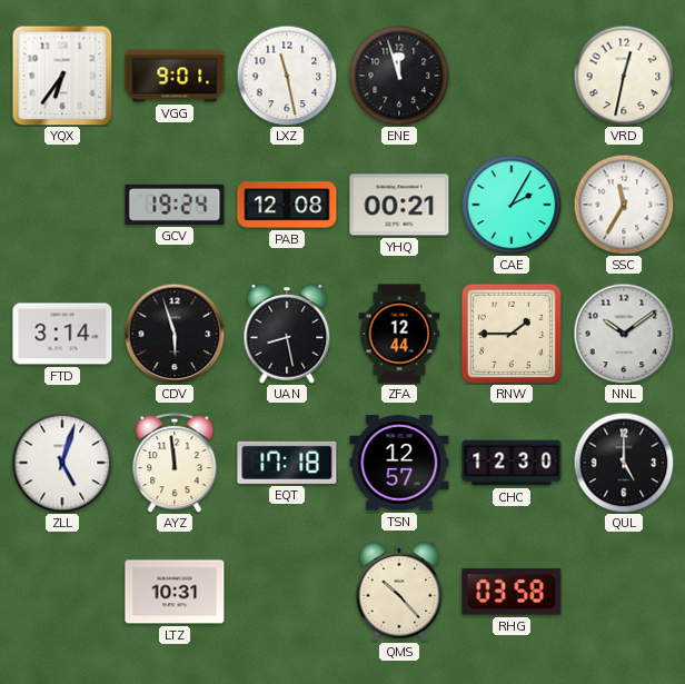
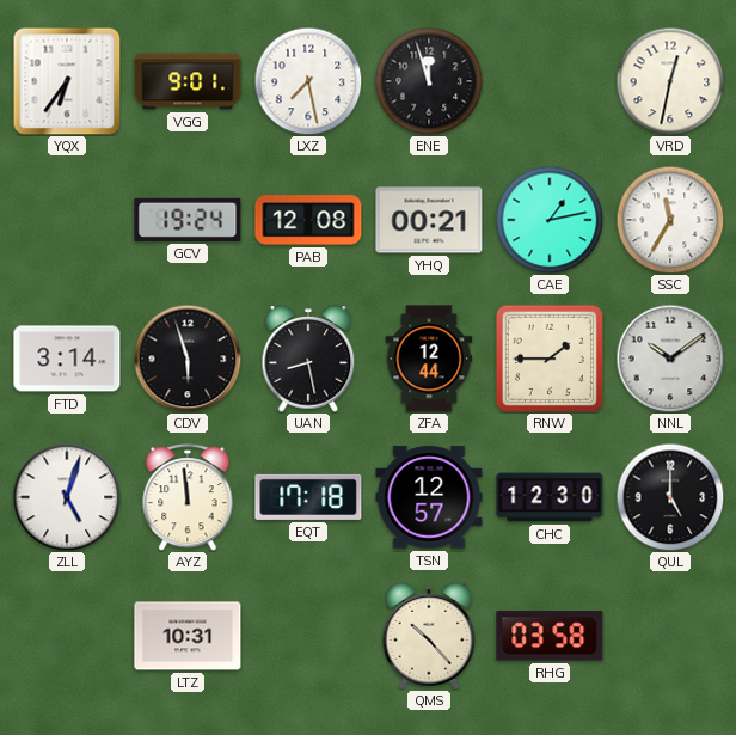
LXZ: 11:28 -> 7:28 (308, 81)
CAE: 2:05 -> 1:13 (550, 220)
